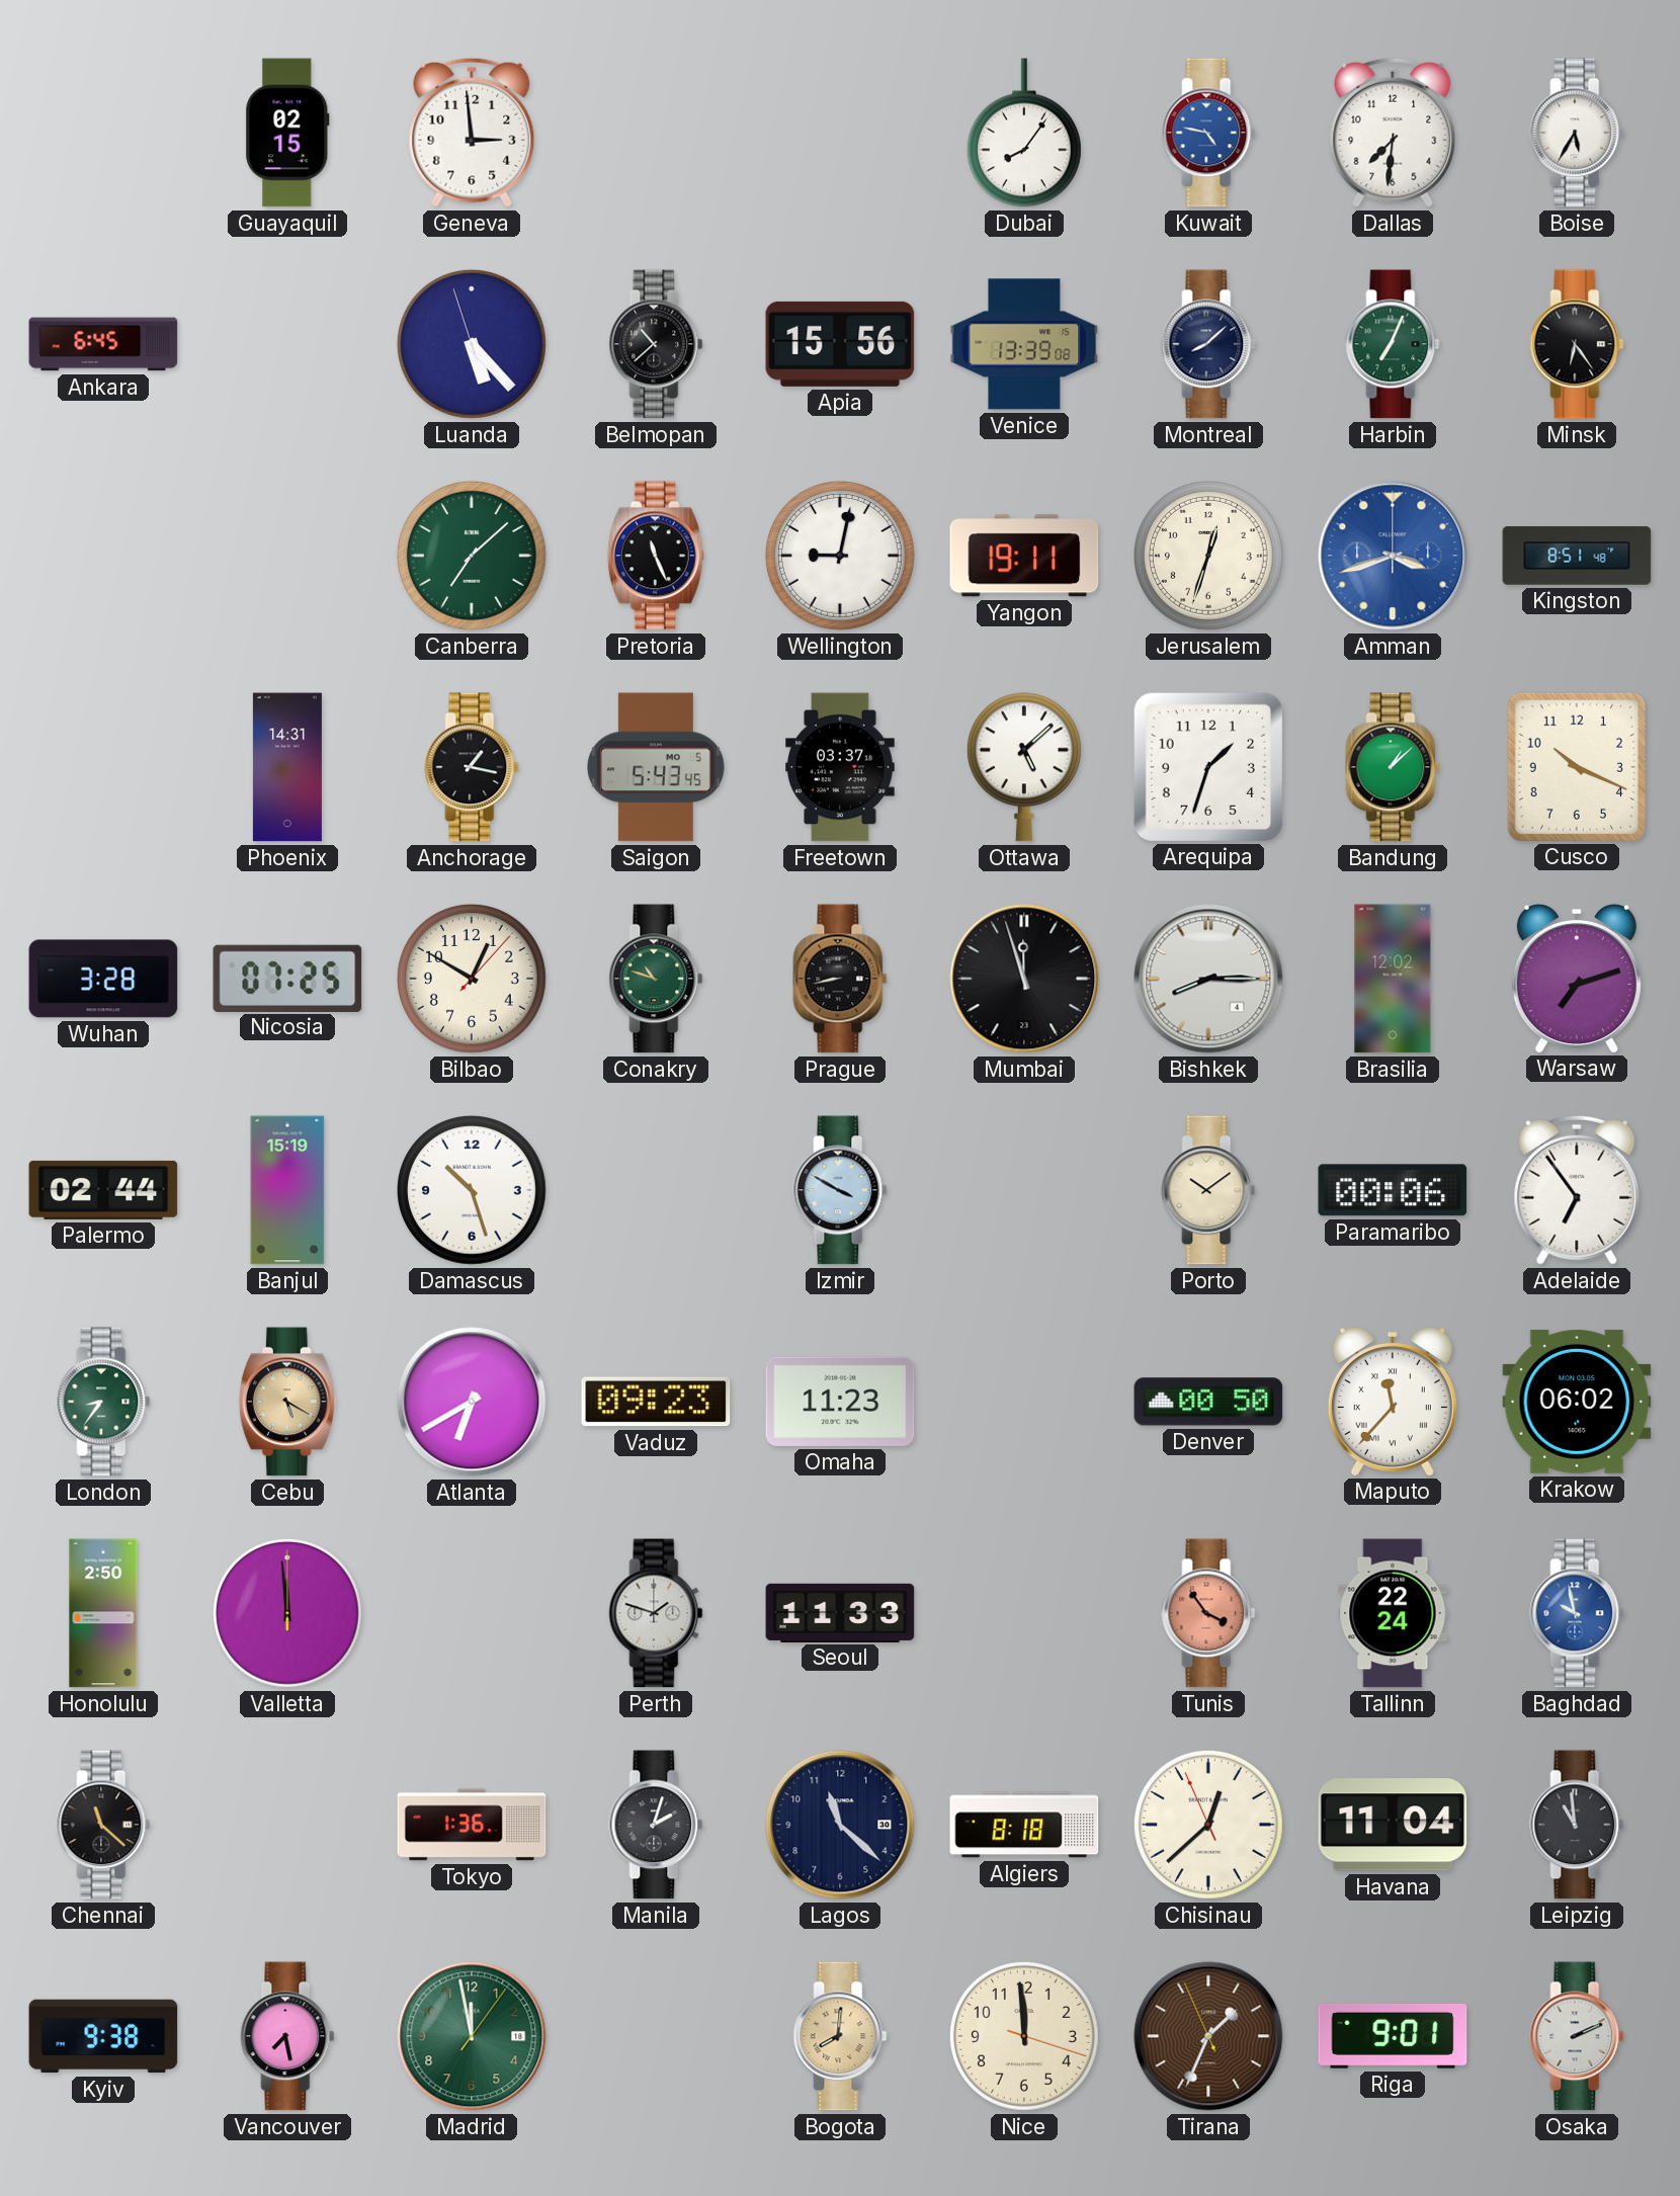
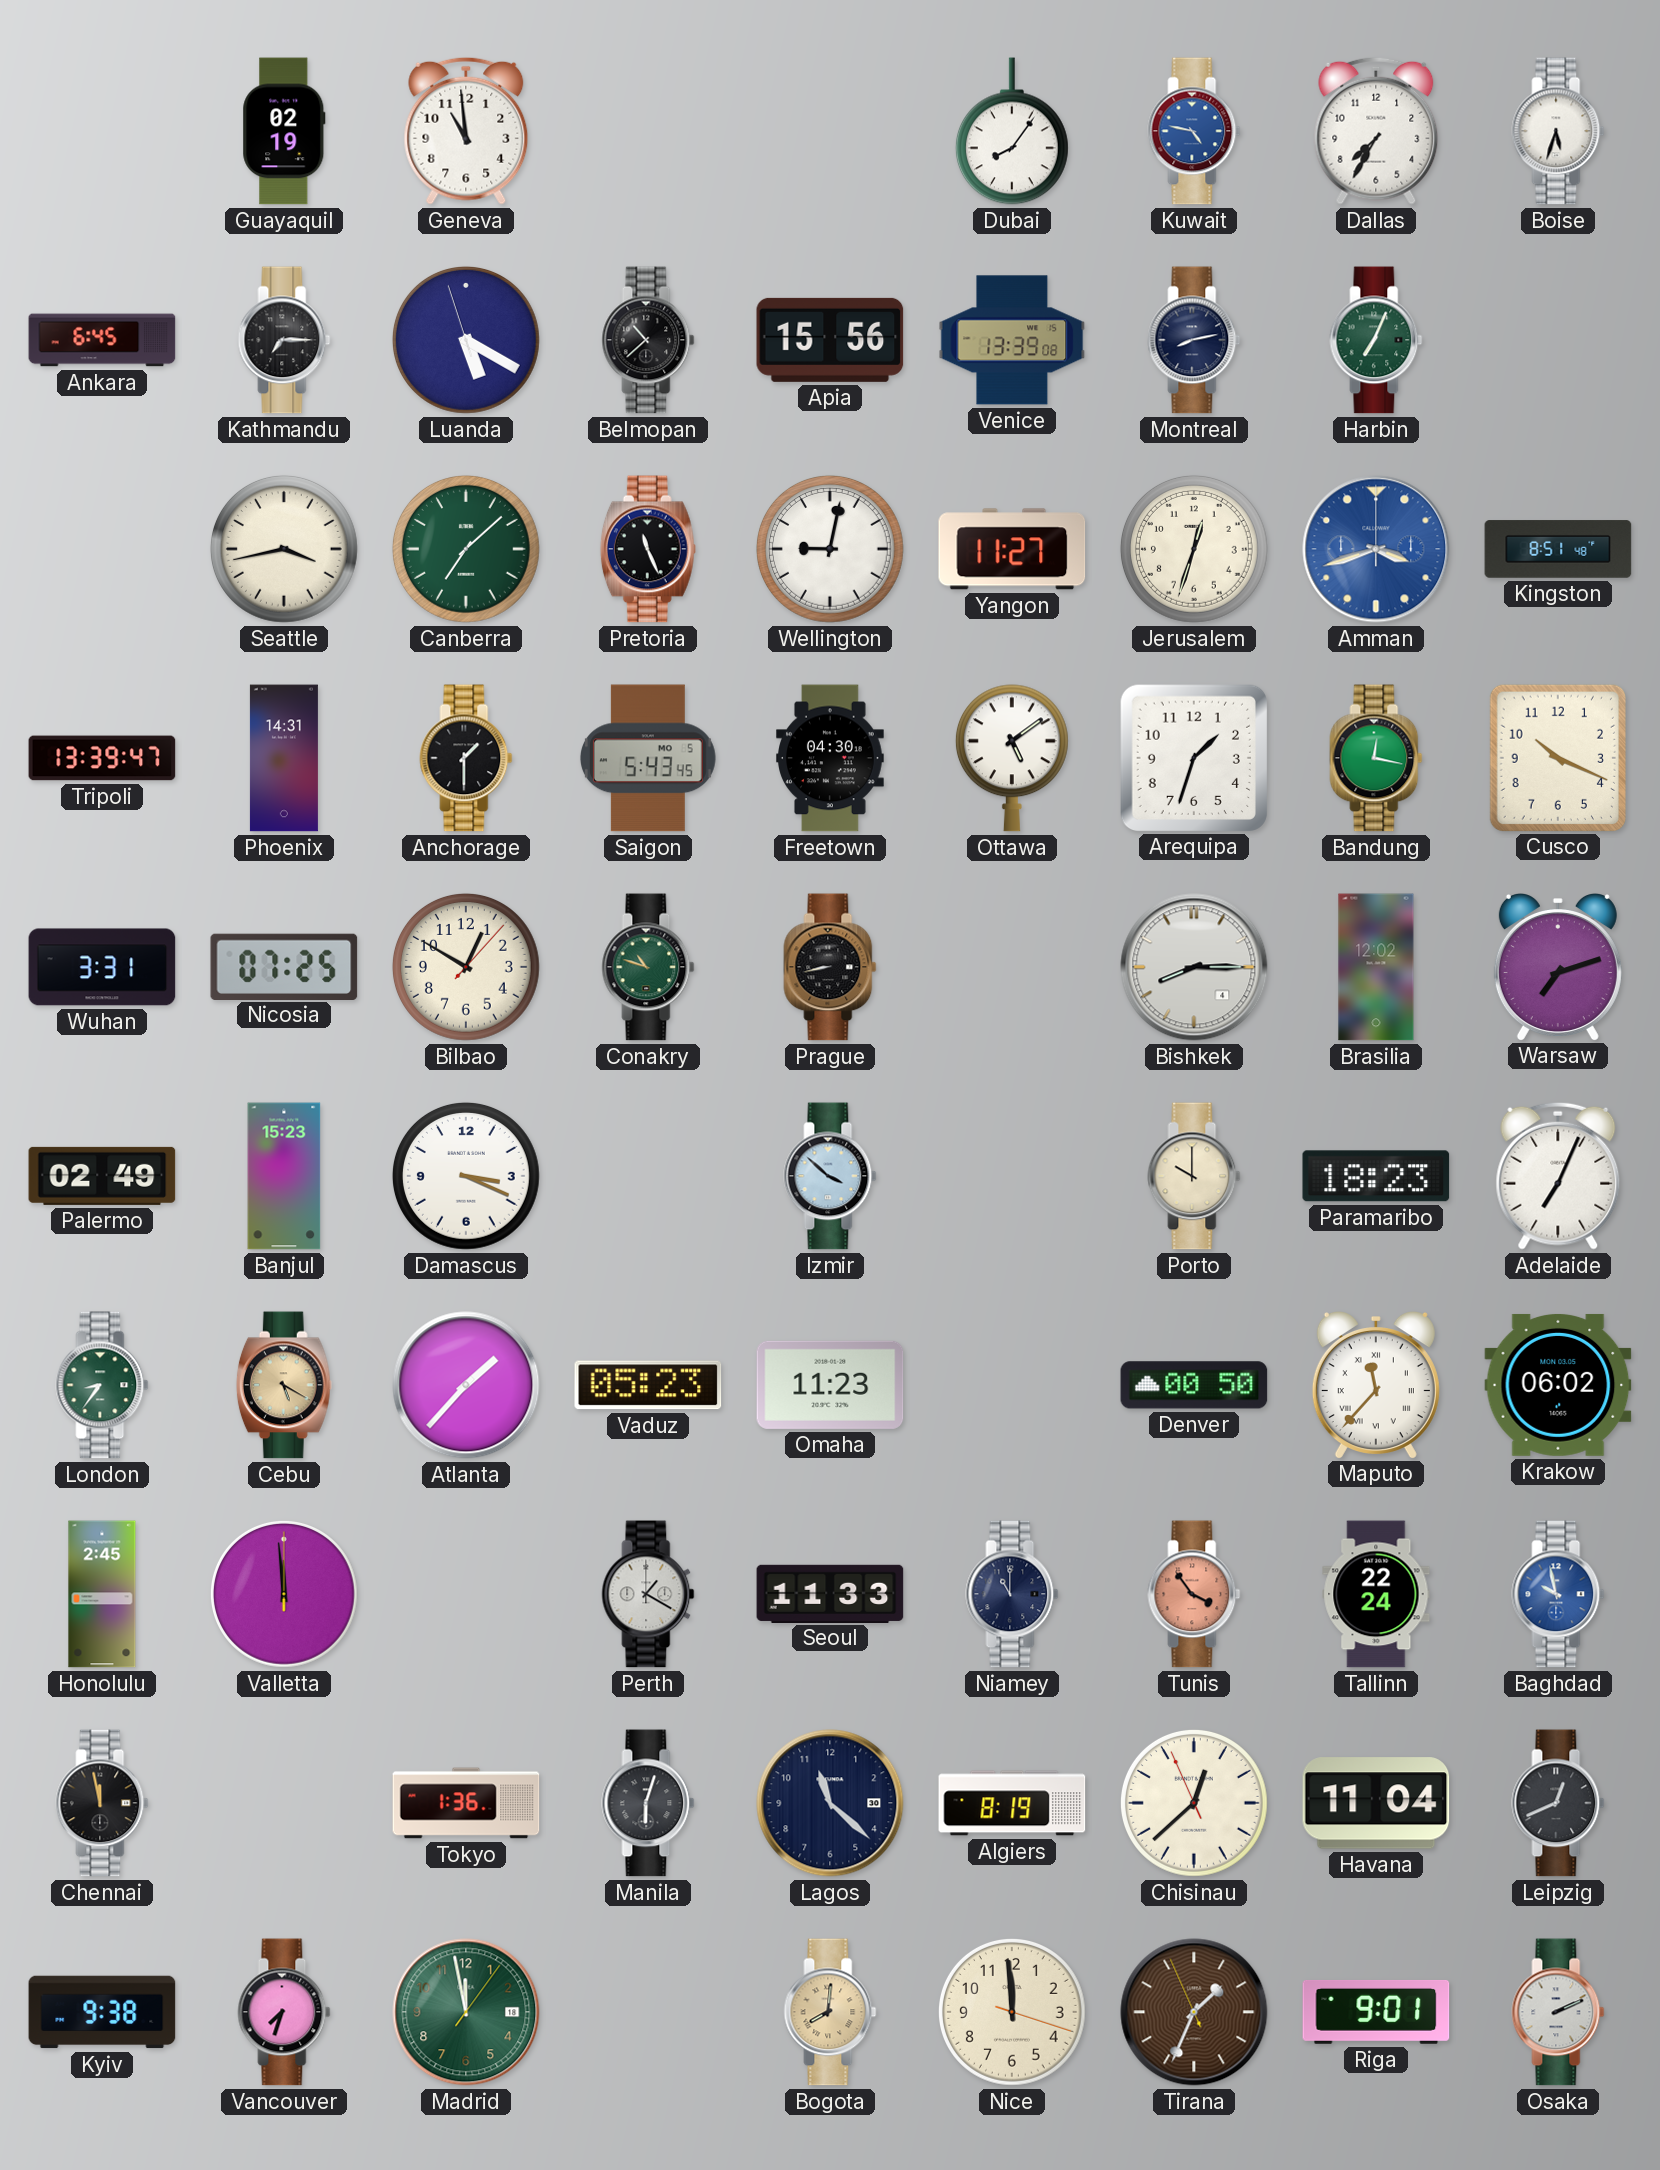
Guayaquil: 02:15 -> 02:19 (284, 131)
Geneva: 2:59 -> 10:59 (466, 131)
Dallas: 7:31 -> 7:35 (1376, 131)
Boise: 5:35 -> 5:33 (1558, 131)
Kathmandu: none -> 7:15 (284, 340)
Luanda: 5:22 -> 5:19 (466, 340)
Montreal: 8:08 -> 8:13 (1194, 340)
Minsk: 6:24 -> none (1577, 344)
Seattle: none -> 3:43 (284, 549)
Yangon: 19:11 -> 11:27 (1012, 549)
Tripoli: none -> 13:39 (102, 758)
Anchorage: 1:17 -> 1:30 (466, 758)
Freetown: 03:37 -> 04:30 (830, 758)
Ottawa: 5:08 -> 5:09 (1012, 758)
Bandung: 1:08 -> 12:17 (1376, 758)
Wuhan: 3:28 -> 3:31 (102, 967)
Mumbai: 11:57 -> none (1024, 979)
Palermo: 02:44 -> 02:49 (102, 1176)
Banjul: 15:19 -> 15:23 (284, 1176)
Damascus: 10:27 -> 3:19 (466, 1176)
Izmir: 3:50 -> 3:52 (830, 1176)
Porto: 10:09 -> 10:00 (1194, 1176)
Paramaribo: 00:06 -> 18:23 (1376, 1176)
Adelaide: 6:54 -> 7:04 (1558, 1176)
Atlanta: 6:40 -> 1:37 (466, 1385)
Vaduz: 09:23 -> 05:23 (648, 1385)
Honolulu: 2:50 -> 2:45 (102, 1594)
Perth: 1:48 -> 1:20 (648, 1594)
Niamey: none -> 11:00 (1012, 1594)
Chennai: 11:22 -> 11:58 (102, 1803)
Manila: 2:03 -> 6:03 (648, 1803)
Algiers: 8:18 -> 8:19 (1012, 1803)
Leipzig: 10:59 -> 12:41 (1558, 1803)
Vancouver: 7:28 -> 7:33 (284, 2012)
